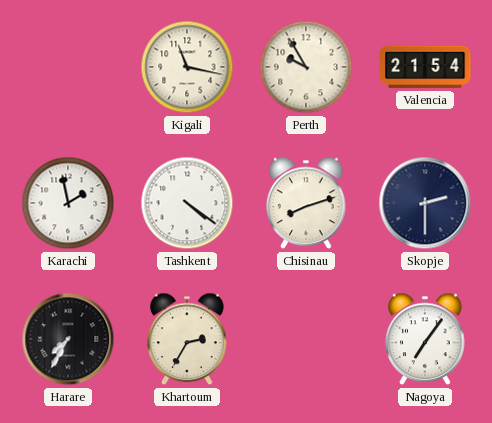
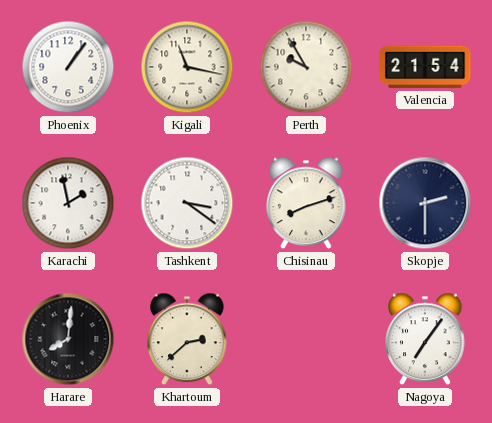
Phoenix: none -> 1:06 (68, 67)
Tashkent: 4:21 -> 3:21 (187, 203)
Harare: 7:35 -> 8:01 (68, 339)
Khartoum: 2:35 -> 2:38 (187, 339)
